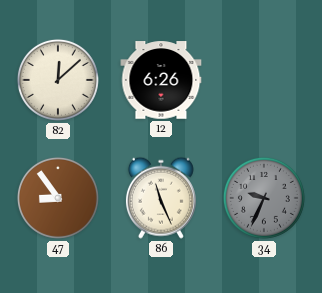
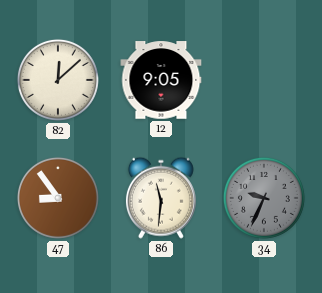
12: 6:26 -> 9:05 (161, 80)
86: 11:26 -> 11:31 (161, 198)
